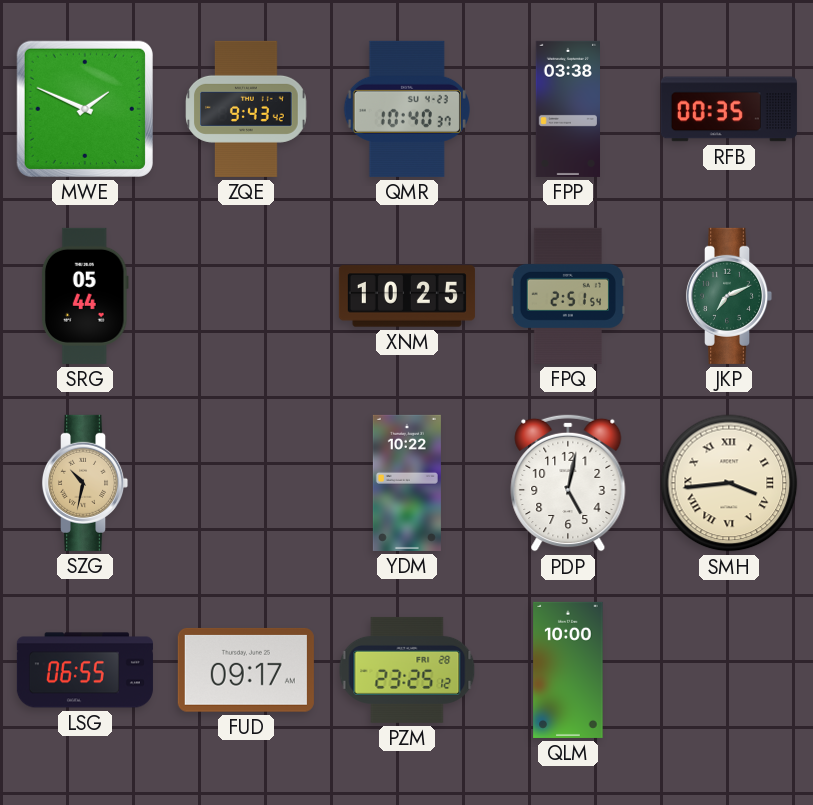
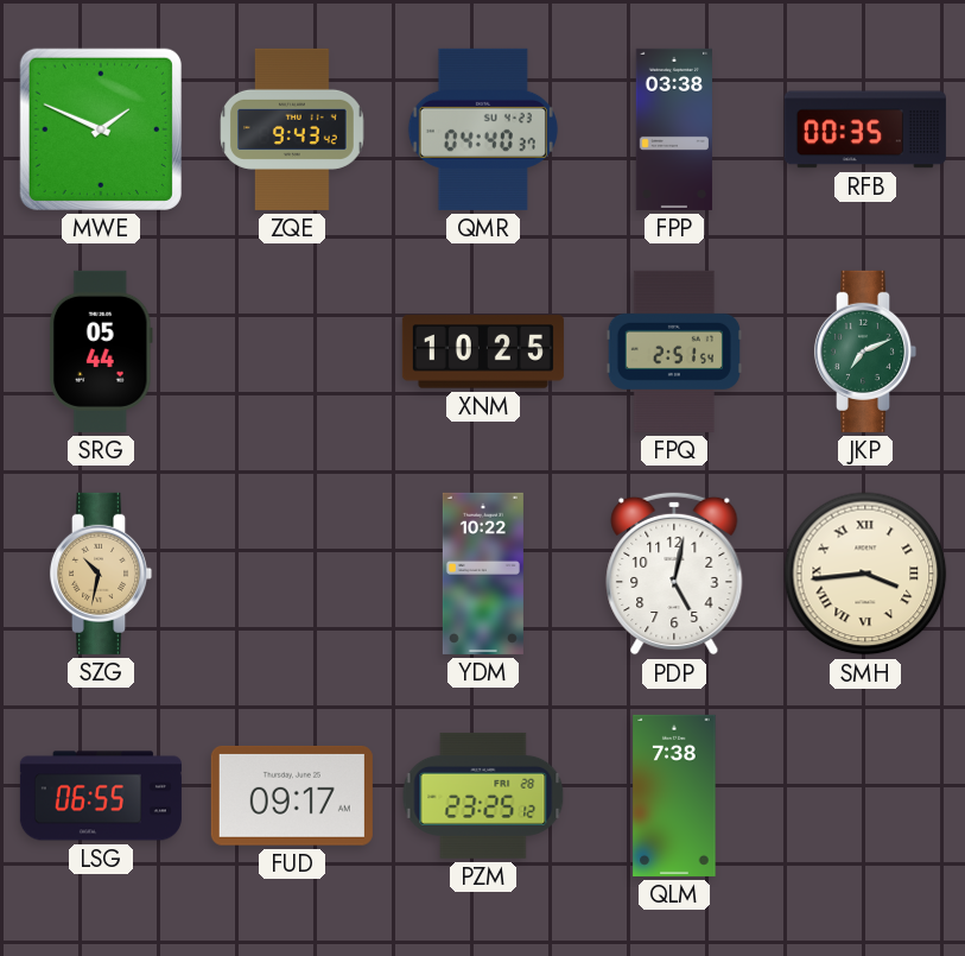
QMR: 10:40 -> 04:40 (483, 129)
QLM: 10:00 -> 7:38 (674, 796)
